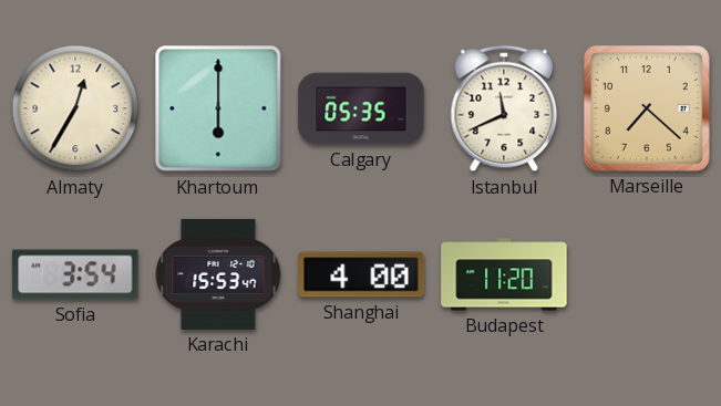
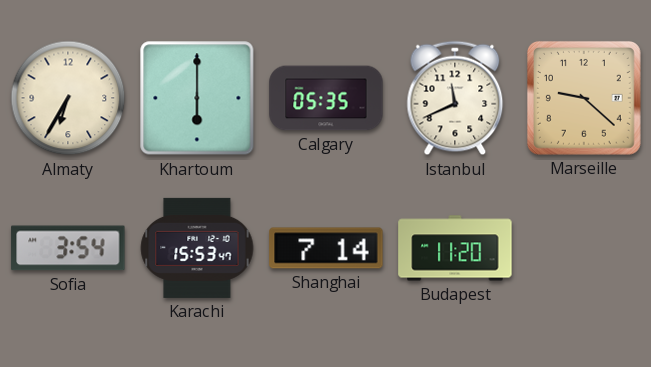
Almaty: 12:35 -> 6:35 (68, 98)
Marseille: 7:22 -> 9:22 (584, 98)
Shanghai: 4:00 -> 7:14 (326, 248)
